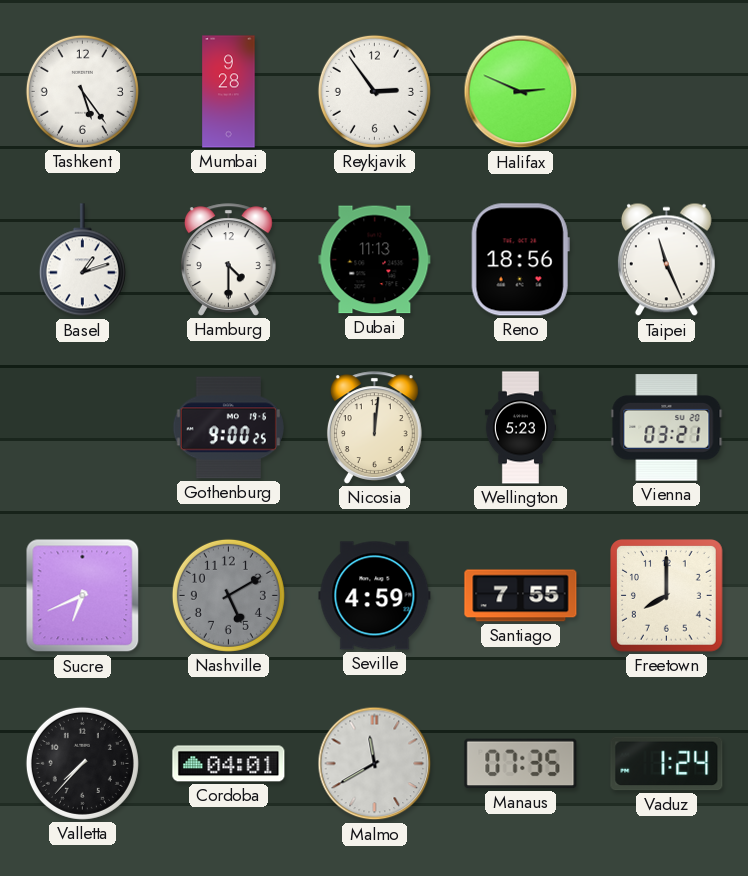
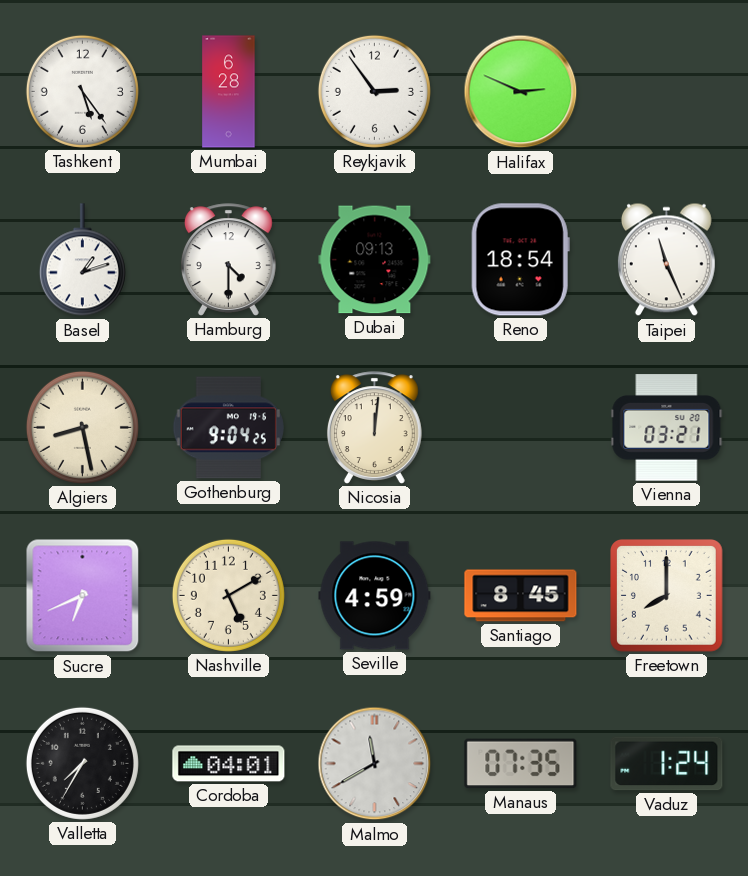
Mumbai: 9:28 -> 6:28 (229, 92)
Dubai: 11:13 -> 09:13 (375, 260)
Reno: 18:56 -> 18:54 (520, 260)
Algiers: none -> 8:28 (82, 427)
Gothenburg: 9:00 -> 9:04 (228, 428)
Wellington: 5:23 -> none (520, 428)
Nashville dial: grey -> cream (228, 595)
Santiago: 7:55 -> 8:45 (521, 596)
Valletta: 7:37 -> 7:35 (82, 763)
